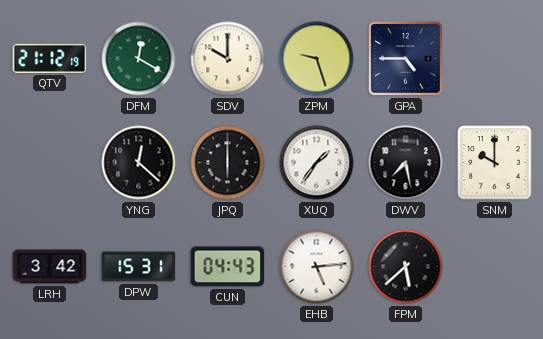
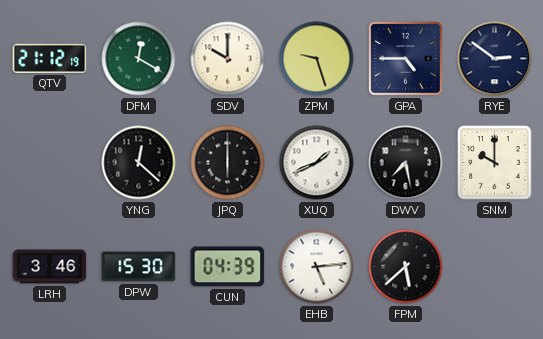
RYE: none -> 2:51 (495, 59)
XUQ: 1:36 -> 1:41 (317, 163)
LRH: 3:42 -> 3:46 (50, 267)
DPW: 15:31 -> 15:30 (139, 267)
CUN: 04:43 -> 04:39 (228, 267)
